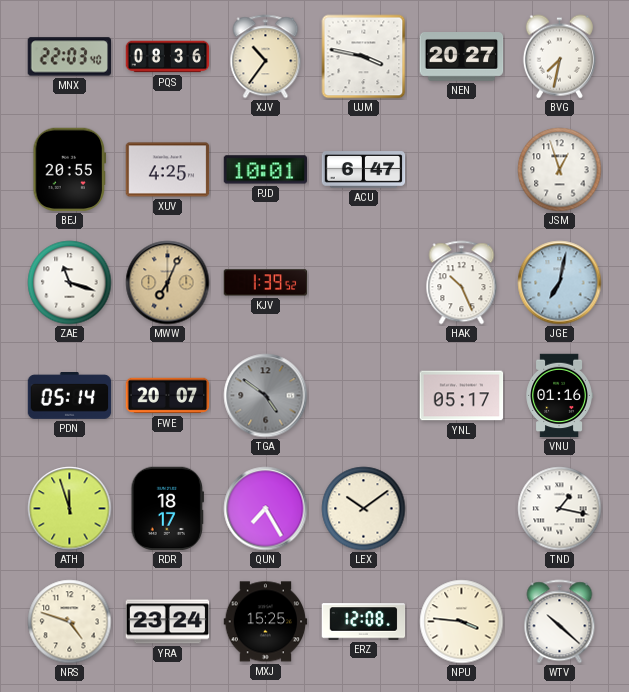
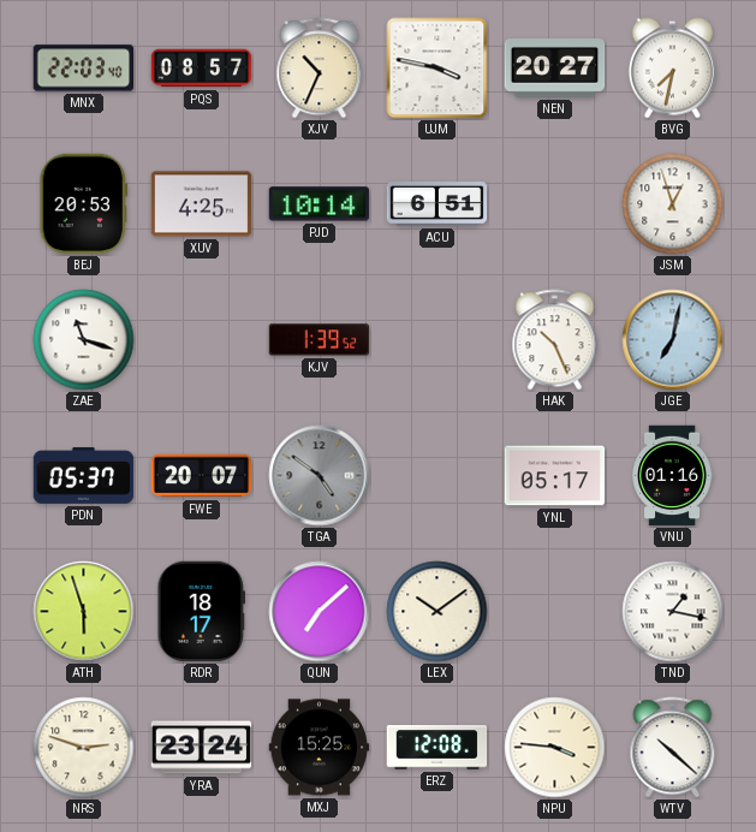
PQS: 08:36 -> 08:57 (202, 69)
XJV: 10:36 -> 10:34 (320, 69)
BEJ: 20:55 -> 20:53 (84, 204)
PJD: 10:01 -> 10:14 (320, 204)
ACU: 6:47 -> 6:51 (437, 204)
MWW: 7:04 -> none (168, 283)
PDN: 05:14 -> 05:37 (84, 476)
ATH: 11:57 -> 5:57 (84, 612)
QUN: 7:25 -> 7:08 (320, 612)
NRS: 4:48 -> 2:48 (84, 748)
